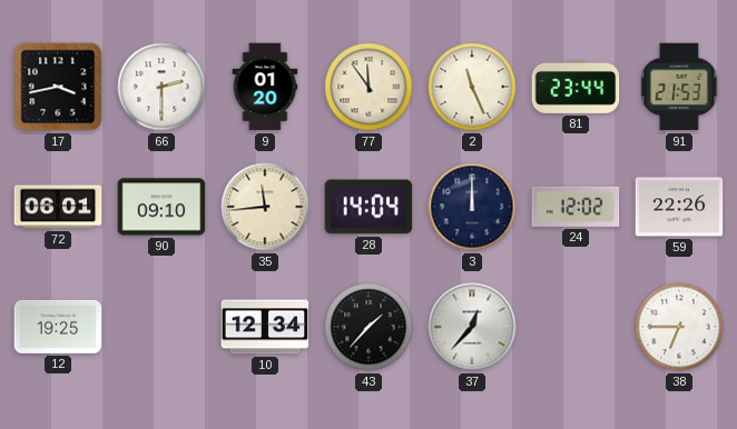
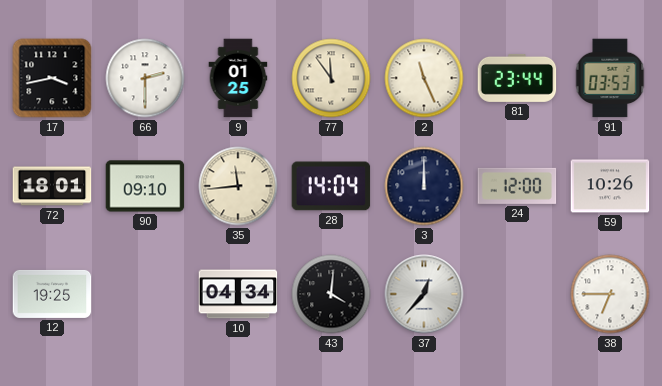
9: 01:20 -> 01:25 (238, 78)
91: 21:53 -> 03:53 (610, 78)
72: 06:01 -> 18:01 (52, 186)
24: 12:02 -> 12:00 (517, 186)
59: 22:26 -> 10:26 (610, 186)
10: 12:34 -> 04:34 (238, 294)
43: 1:37 -> 4:01 (331, 294)
